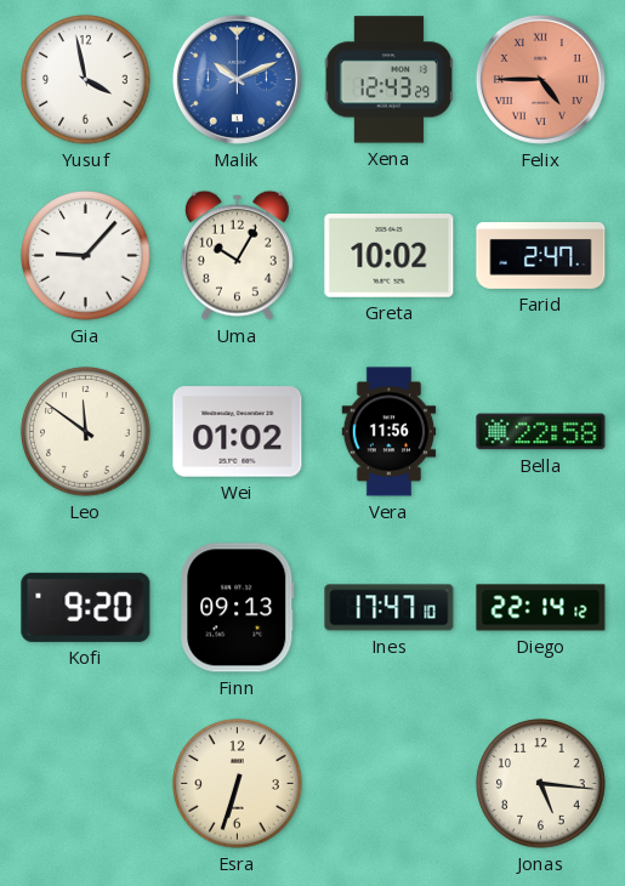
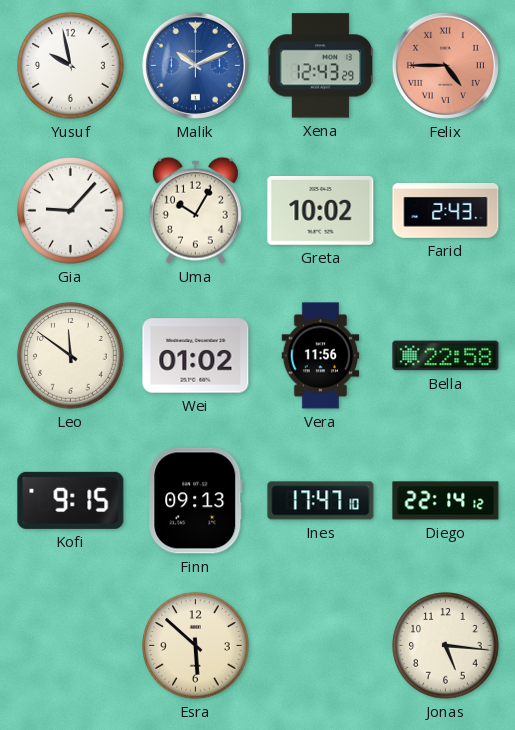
Yusuf: 3:58 -> 9:58 (71, 66)
Farid: 2:47 -> 2:43 (446, 211)
Kofi: 9:20 -> 9:15 (71, 500)
Esra: 6:33 -> 5:52 (196, 646)
